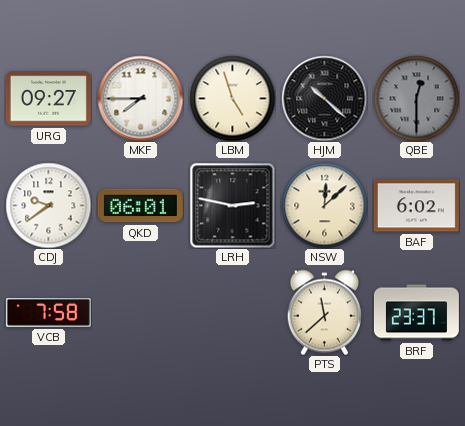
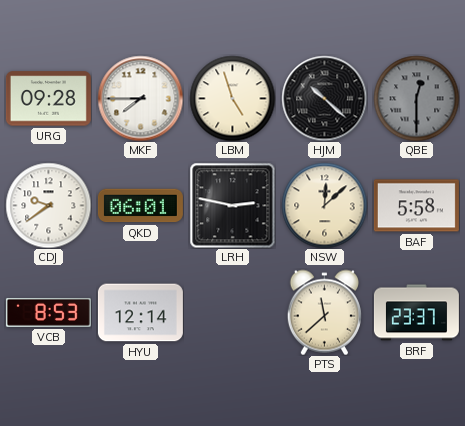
URG: 09:27 -> 09:28 (48, 99)
BAF: 6:02 -> 5:58 (416, 206)
VCB: 7:58 -> 8:53 (48, 312)
HYU: none -> 12:14 (140, 313)
